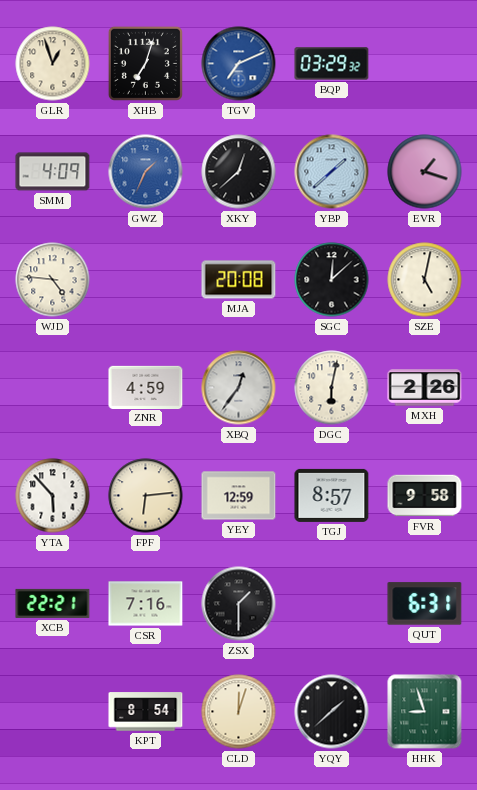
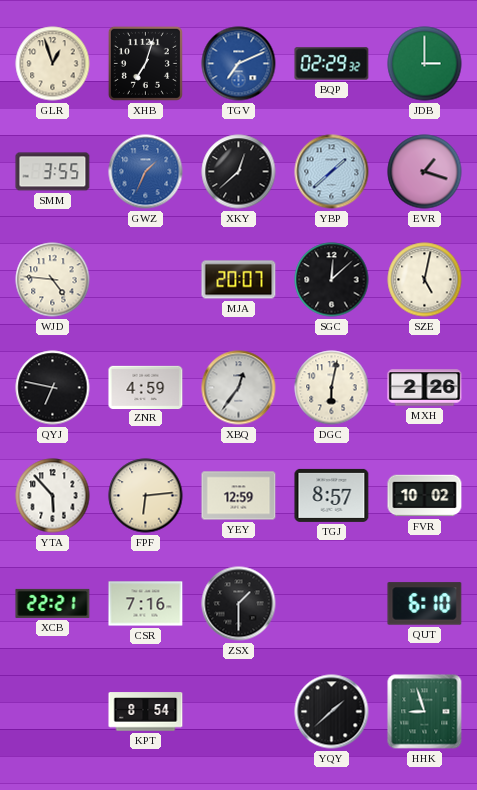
BQP: 03:29 -> 02:29 (332, 64)
JDB: none -> 3:00 (425, 64)
SMM: 4:09 -> 3:55 (53, 172)
MJA: 20:08 -> 20:07 (239, 280)
QYJ: none -> 6:47 (53, 388)
FVR: 9:58 -> 10:02 (425, 496)
QUT: 6:31 -> 6:10 (425, 604)
CLD: 12:03 -> none (239, 712)
